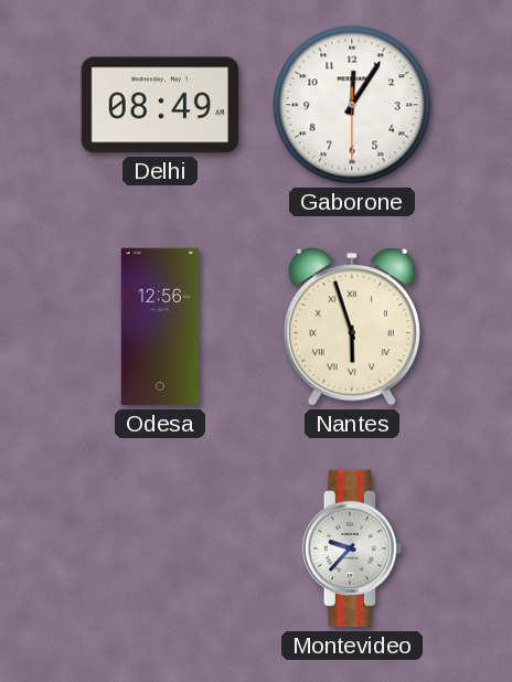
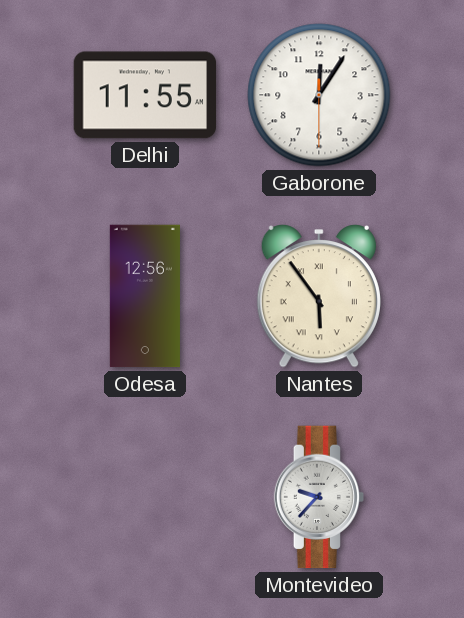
Delhi: 08:49 -> 11:55 (145, 95)
Nantes: 5:57 -> 5:54 (319, 296)
